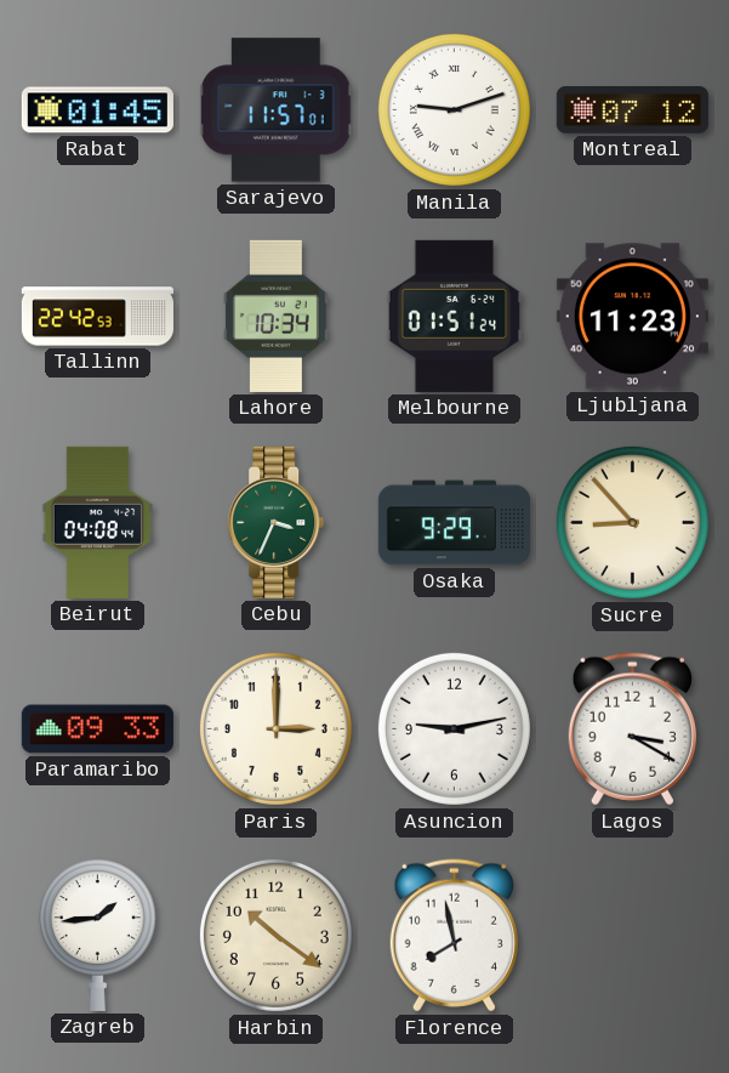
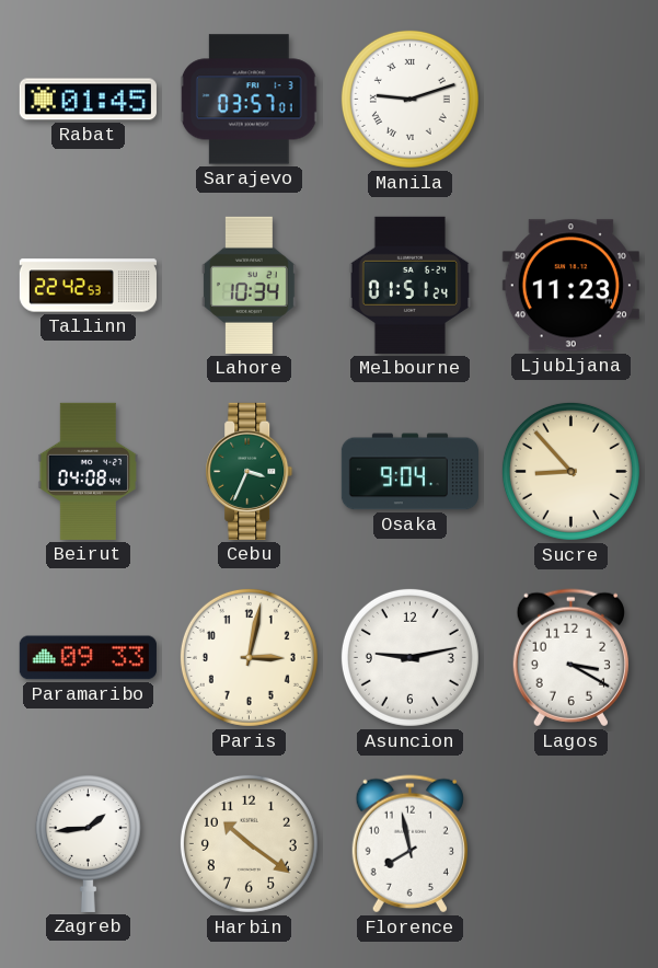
Sarajevo: 11:57 -> 03:57 (249, 100)
Montreal: 07:12 -> none (632, 110)
Osaka: 9:29 -> 9:04 (409, 472)
Paris: 3:00 -> 3:02 (249, 657)
